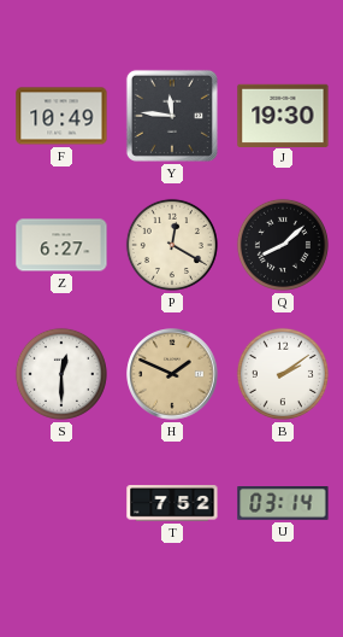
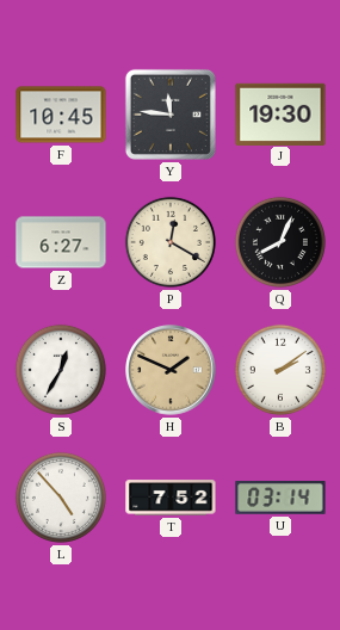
F: 10:49 -> 10:45 (61, 115)
Q: 8:08 -> 8:04 (280, 242)
S: 12:30 -> 12:35 (61, 370)
L: none -> 4:53 (61, 498)
